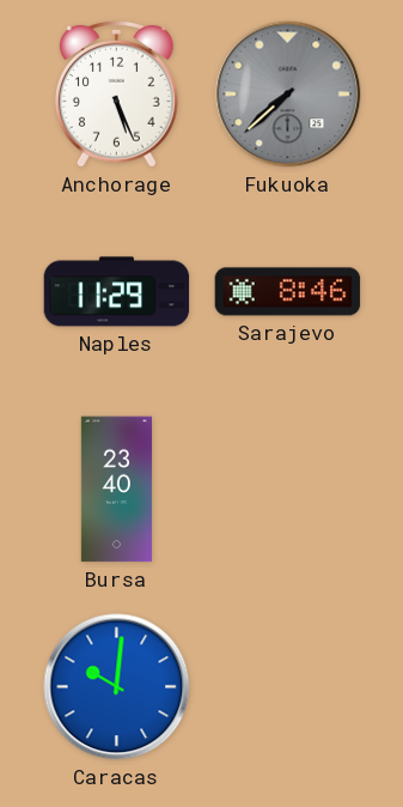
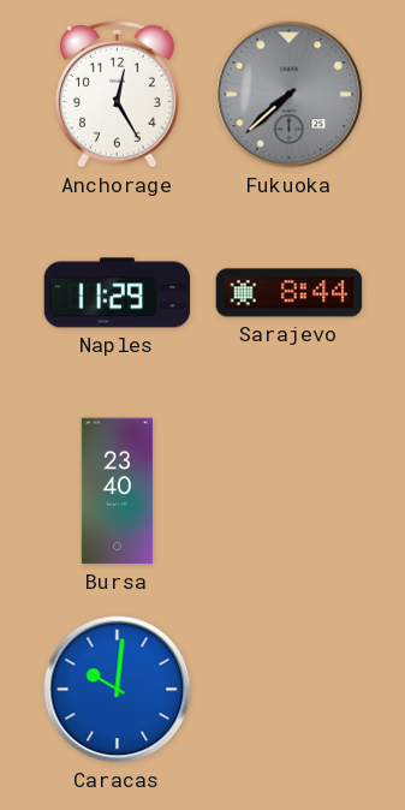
Anchorage: 5:26 -> 12:25 (117, 94)
Sarajevo: 8:46 -> 8:44 (290, 293)
